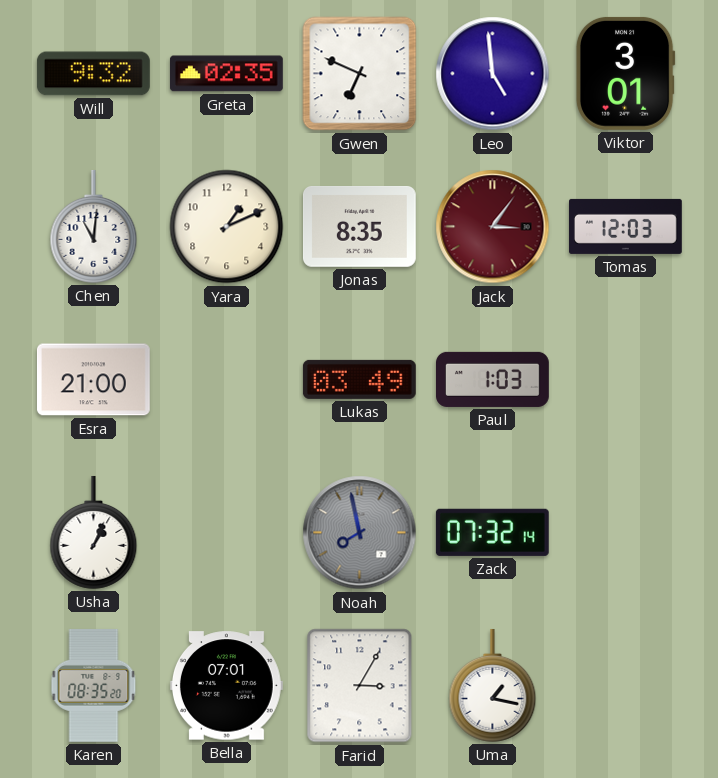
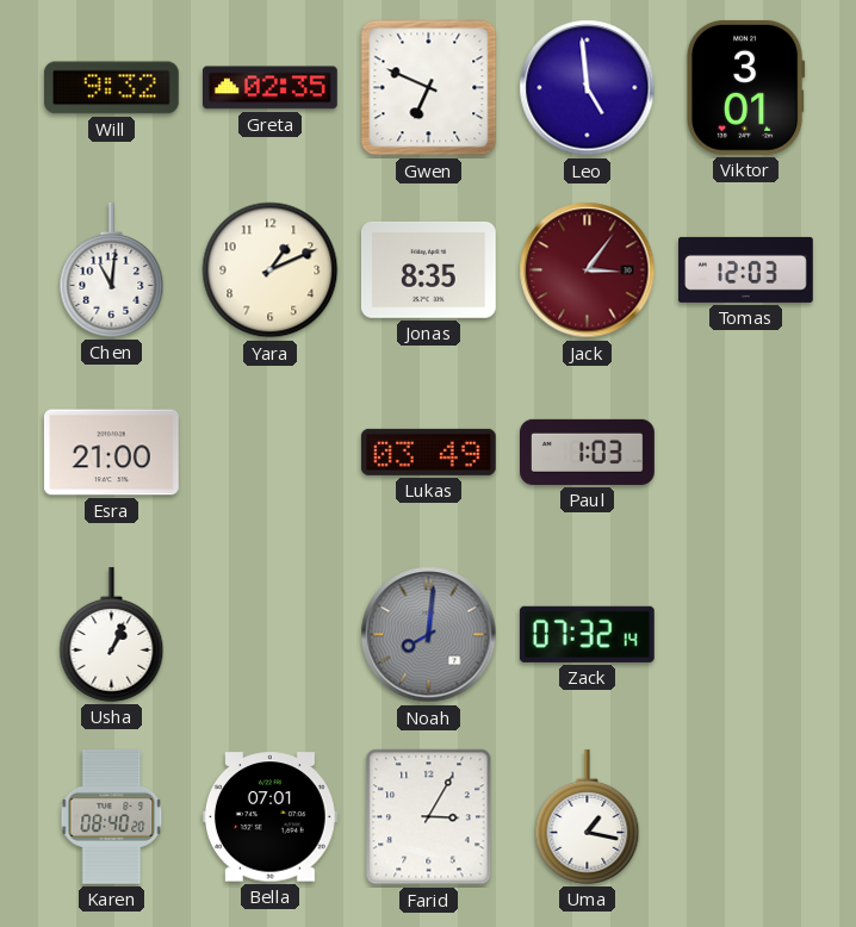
Noah: 7:58 -> 8:01 (429, 635)
Karen: 08:35 -> 08:40 (112, 816)
